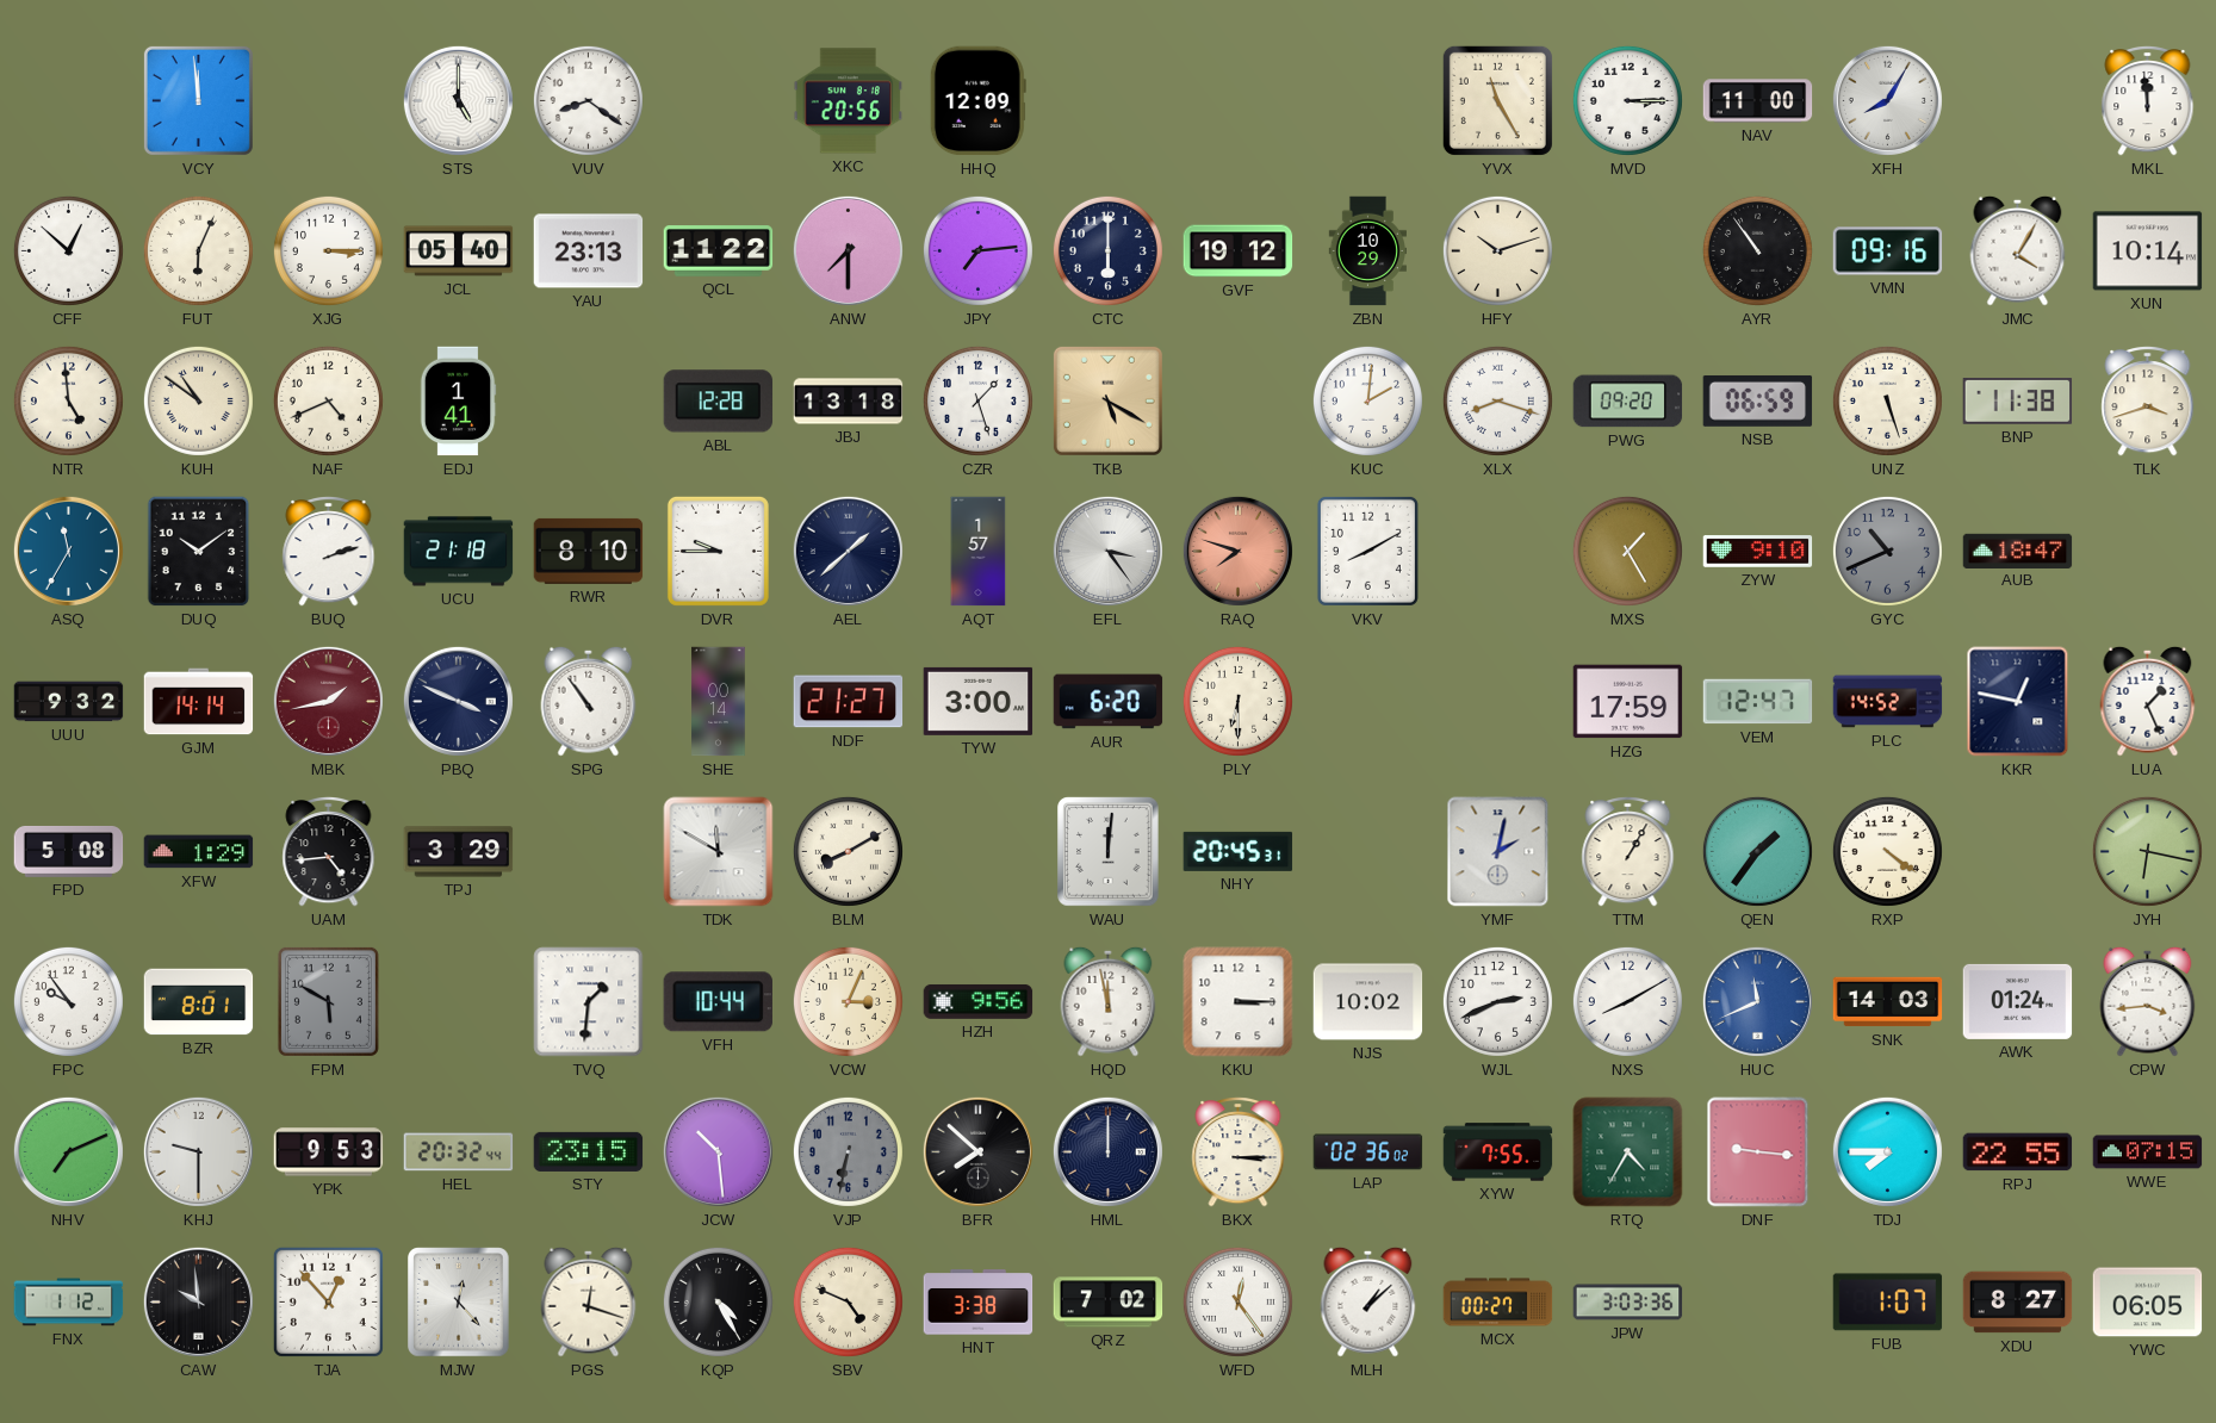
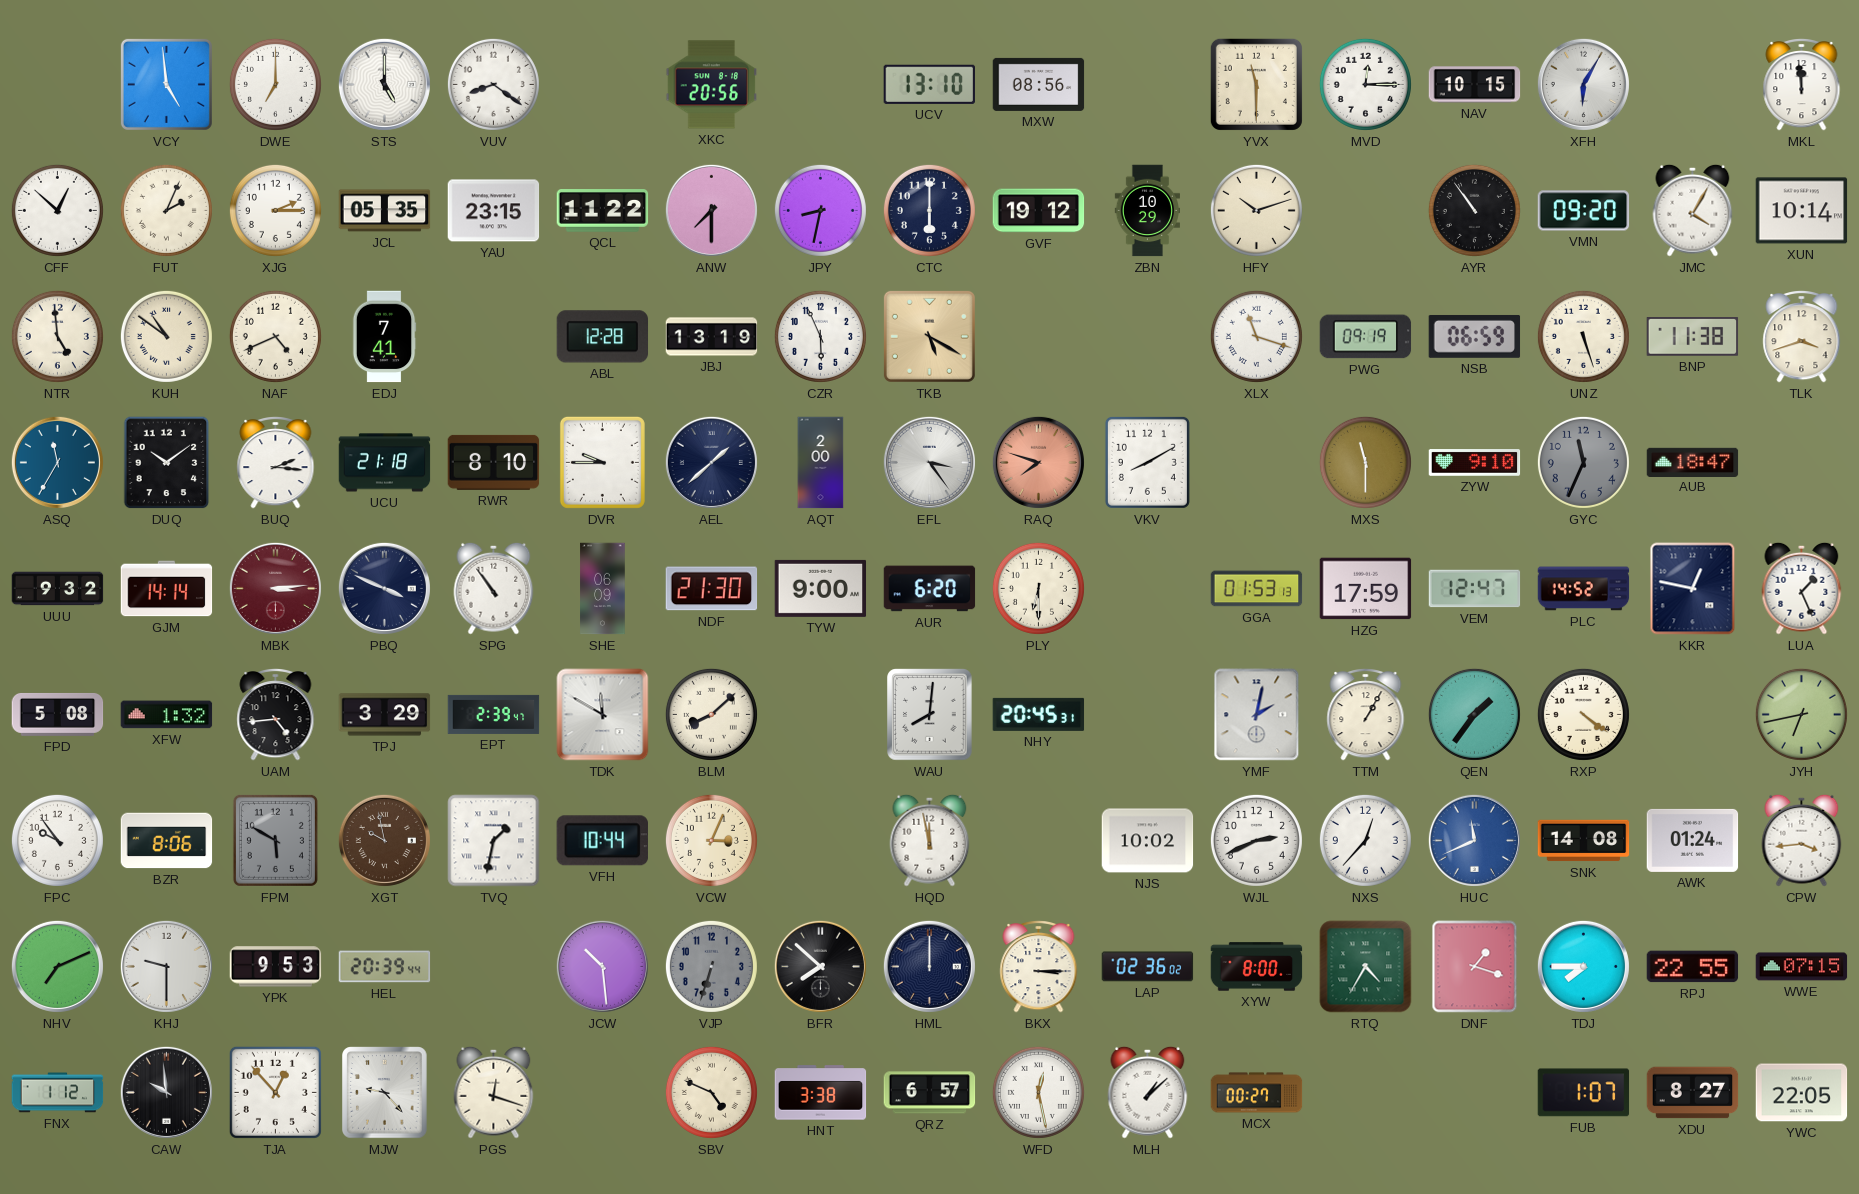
VCY: 11:59 -> 4:59 (166, 84)
DWE: none -> 7:00 (275, 84)
HHQ: 12:09 -> none (977, 101)
UCV: none -> 13:10 (929, 84)
MXW: none -> 08:56 (1039, 84)
YVX: 11:25 -> 11:30 (1256, 84)
MVD: 3:15 -> 12:15 (1365, 84)
NAV: 11:00 -> 10:15 (1475, 85)
XFH: 8:05 -> 6:05 (1583, 84)
FUT: 6:04 -> 2:04 (166, 210)
XJG: 3:15 -> 2:15 (275, 210)
JCL: 05:40 -> 05:35 (385, 211)
YAU: 23:13 -> 23:15 (494, 211)
JPY: 7:14 -> 8:32 (820, 210)
VMN: 09:16 -> 09:20 (1584, 211)
EDJ: 1:41 -> 7:41 (384, 337)
JBJ: 13:18 -> 13:19 (712, 337)
CZR: 1:27 -> 5:56 (820, 336)
KUC: 2:01 -> none (1367, 400)
XLX: 8:18 -> 11:18 (1256, 336)
PWG: 09:20 -> 09:19 (1366, 337)
BUQ: 2:12 -> 2:16 (276, 463)
AQT: 1:57 -> 2:00 (821, 463)
MXS: 1:25 -> 11:30 (1365, 462)
GYC: 10:41 -> 11:34 (1583, 462)
MBK: 1:43 -> 3:14 (275, 588)
SHE: 00:14 -> 06:09 (603, 589)
NDF: 21:27 -> 21:30 (712, 589)
TYW: 3:00 -> 9:00 (821, 588)
GGA: none -> 01:53 (1257, 589)
XFW: 1:29 -> 1:32 (167, 715)
EPT: none -> 2:39 (494, 714)
BLM: 8:10 -> 8:08 (711, 714)
WAU: 12:01 -> 8:01 (930, 715)
JYH: 6:17 -> 6:43 (1801, 714)
BZR: 8:01 -> 8:06 (167, 841)
XGT: none -> 9:58 (384, 840)
TVQ: 1:31 -> 1:32 (494, 841)
HZH: 9:56 -> none (979, 1001)
KKU: 3:15 -> none (1239, 1002)
NXS: 8:10 -> 12:37 (1365, 840)
SNK: 14:03 -> 14:08 (1584, 841)
HEL: 20:32 -> 20:39 (385, 967)
STY: 23:15 -> none (589, 1151)
VJP: 6:32 -> 6:33 (711, 966)
XYW: 7:55 -> 8:00 (1257, 967)
DNF: 9:16 -> 1:18 (1475, 967)
MJW: 12:23 -> 9:23 (385, 1093)
KQP: 4:25 -> none (718, 1301)
QRZ: 7:02 -> 6:57 (930, 1093)
WFD: 12:24 -> 12:28 (1038, 1092)
JPW: 3:03 -> none (1628, 1303)
YWC: 06:05 -> 22:05 (1802, 1093)
